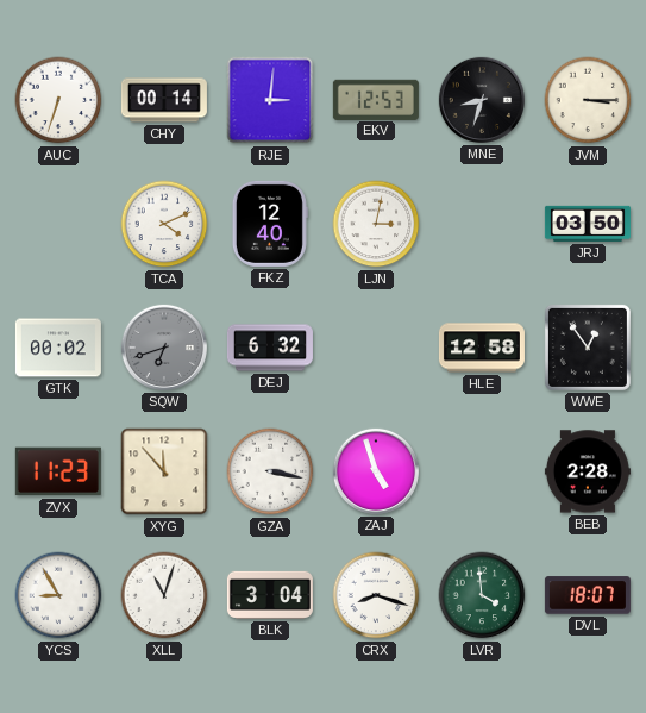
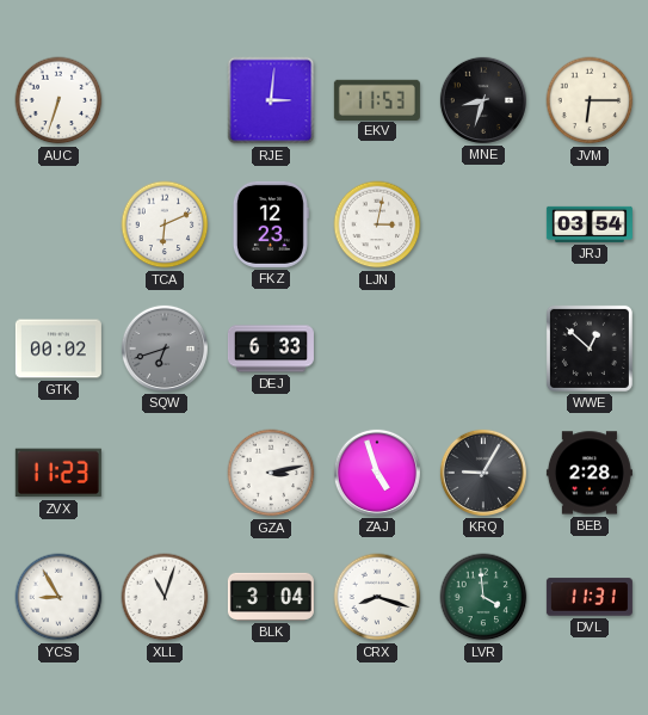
CHY: 00:14 -> none (164, 100)
EKV: 12:53 -> 11:53 (377, 99)
JVM: 3:15 -> 6:15 (590, 100)
TCA: 4:11 -> 6:11 (165, 224)
FKZ: 12:40 -> 12:23 (271, 224)
JRJ: 03:50 -> 03:54 (590, 224)
DEJ: 6:32 -> 6:33 (271, 349)
HLE: 12:58 -> none (482, 348)
WWE: 12:54 -> 12:52 (590, 349)
XYG: 11:53 -> none (164, 471)
GZA: 3:17 -> 3:13 (271, 473)
KRQ: none -> 9:05 (483, 473)
DVL: 18:07 -> 11:31 (590, 597)
